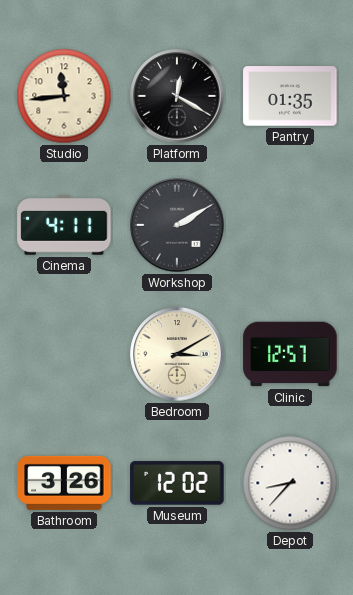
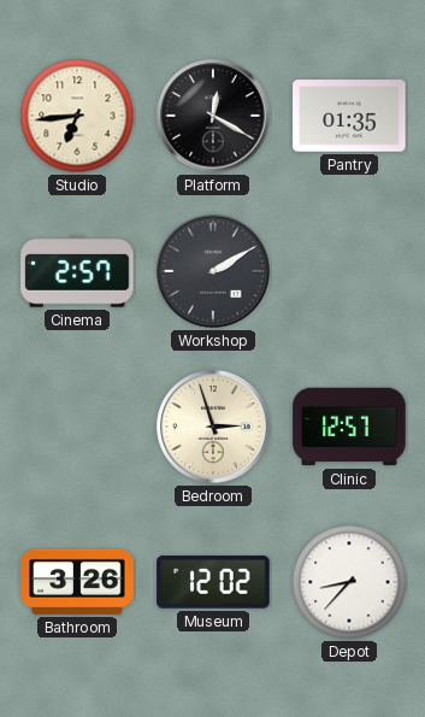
Studio: 11:44 -> 6:44 (77, 116)
Cinema: 4:11 -> 2:57 (77, 271)
Bedroom: 3:10 -> 2:57 (213, 427)
